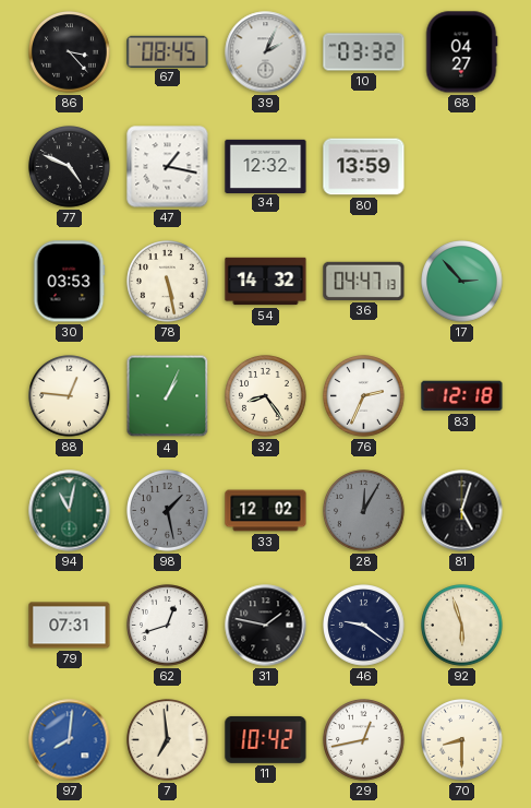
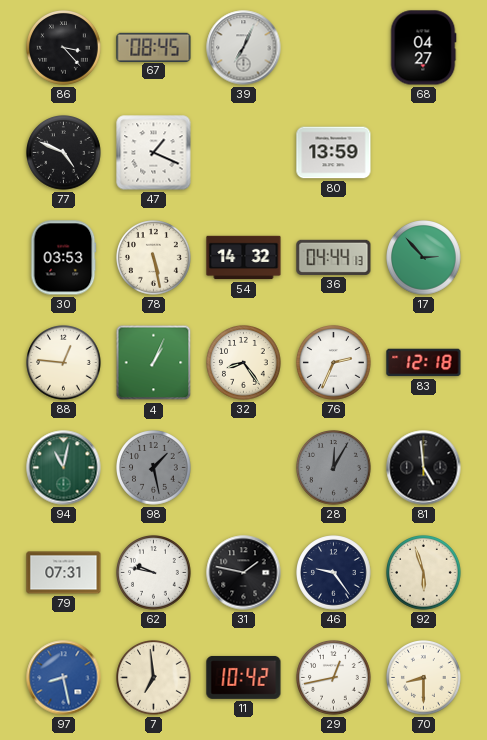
39: 2:04 -> 7:04 (244, 48)
10: 03:32 -> none (364, 52)
47: 1:17 -> 1:19 (154, 153)
34: 12:32 -> none (266, 166)
36: 04:47 -> 04:44 (334, 257)
33: 12:02 -> none (266, 511)
81: 5:03 -> 4:59 (424, 468)
62: 12:42 -> 9:47 (154, 573)
46: 9:21 -> 9:24 (334, 573)
97: 8:01 -> 8:28 (64, 678)
